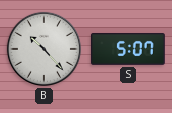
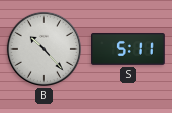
S: 5:07 -> 5:11 (129, 49)
